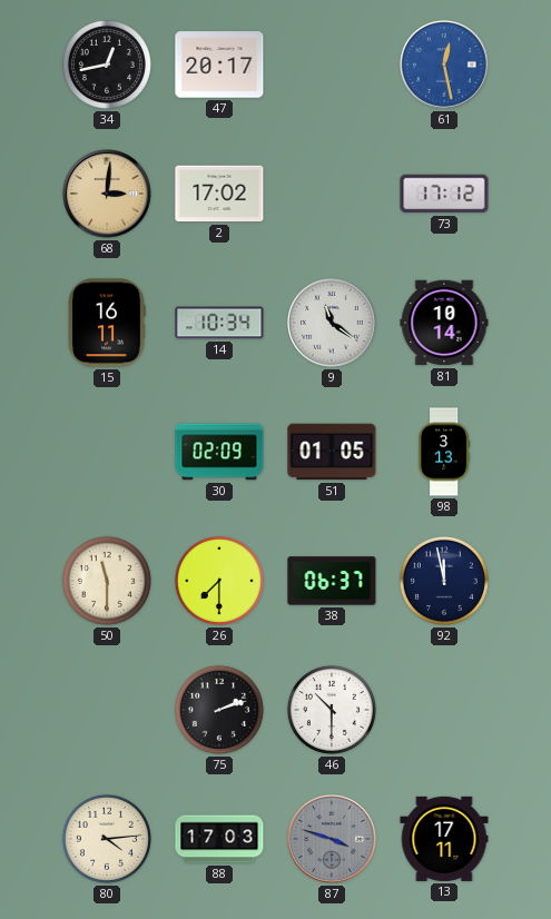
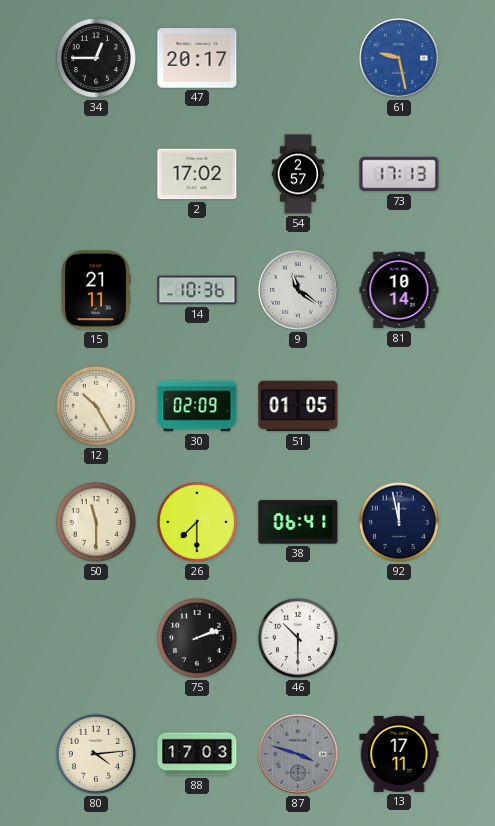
34: 12:43 -> 12:45 (96, 58)
61: 12:28 -> 9:28 (400, 59)
68: 3:01 -> none (108, 195)
54: none -> 2:57 (298, 174)
73: 17:12 -> 17:13 (399, 174)
15: 16:11 -> 21:11 (96, 290)
14: 10:34 -> 10:36 (197, 290)
12: none -> 10:25 (96, 406)
98: 3:13 -> none (444, 452)
38: 06:37 -> 06:41 (298, 522)
